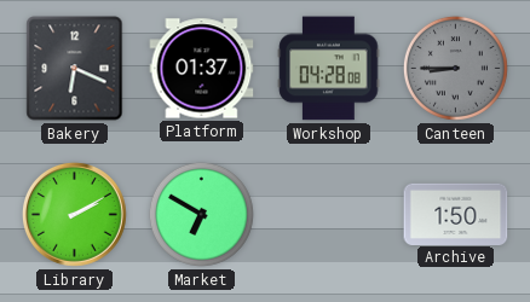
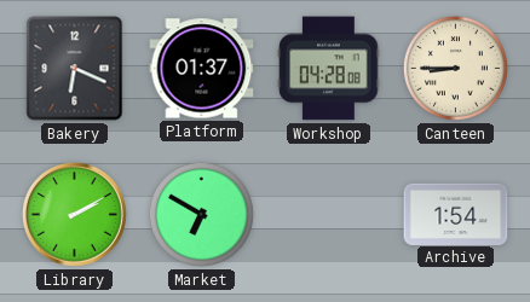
Canteen dial: grey -> cream (455, 68)
Archive: 1:50 -> 1:54 (456, 214)
